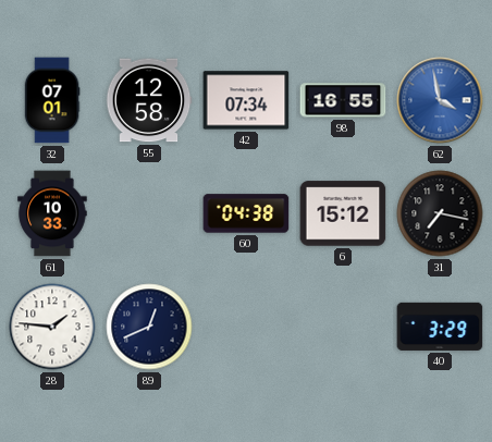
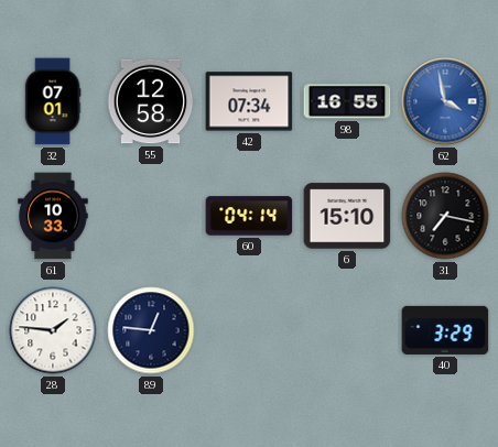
60: 04:38 -> 04:14 (249, 216)
6: 15:12 -> 15:10 (347, 216)
89: 12:41 -> 12:46 (151, 330)
